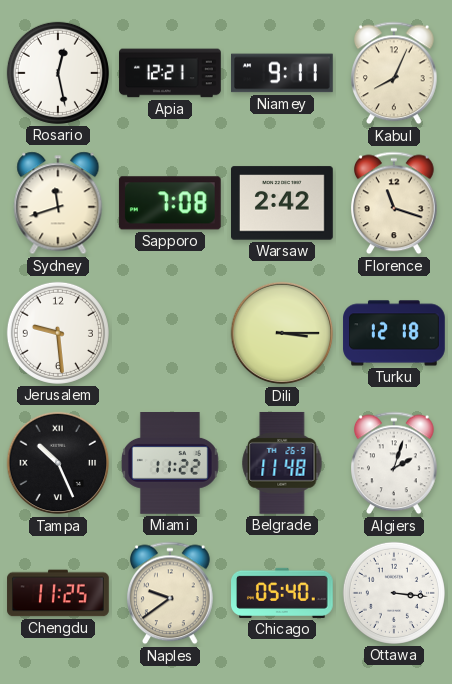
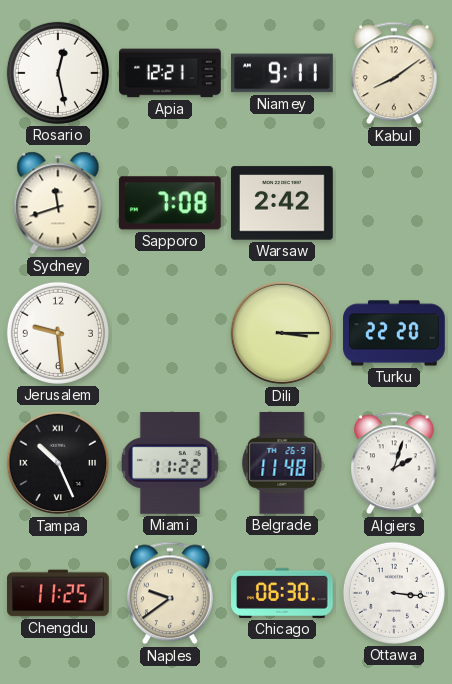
Kabul: 8:04 -> 8:09 (395, 73)
Florence: 11:18 -> none (395, 203)
Turku: 12:18 -> 22:20 (394, 333)
Chicago: 05:40 -> 06:30 (283, 593)
